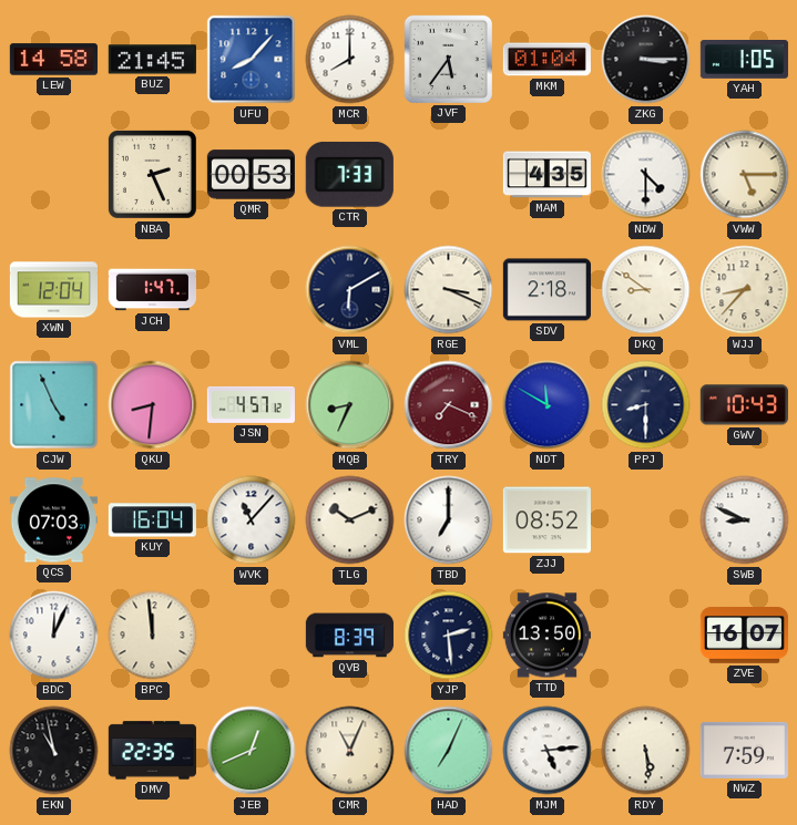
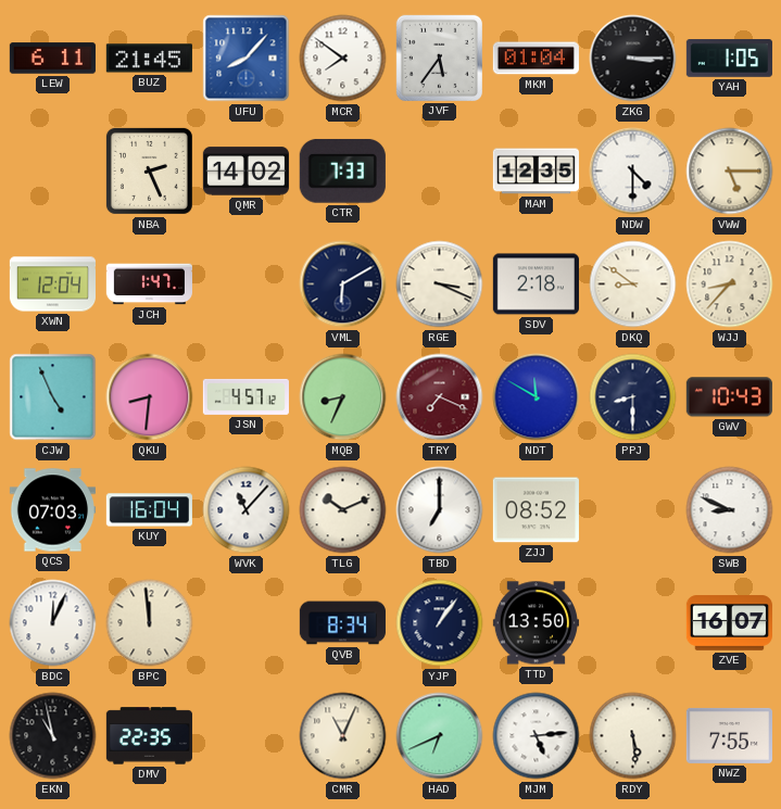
LEW: 14:58 -> 6:11 (52, 59)
MCR: 8:00 -> 7:51 (343, 59)
QMR: 00:53 -> 14:02 (245, 172)
MAM: 4:35 -> 12:35 (536, 172)
QVB: 8:39 -> 8:34 (342, 623)
YJP: 2:29 -> 1:06 (440, 623)
JEB: 12:41 -> none (252, 751)
HAD: 7:04 -> 6:41 (440, 736)
NWZ: 7:59 -> 7:55 (729, 735)
